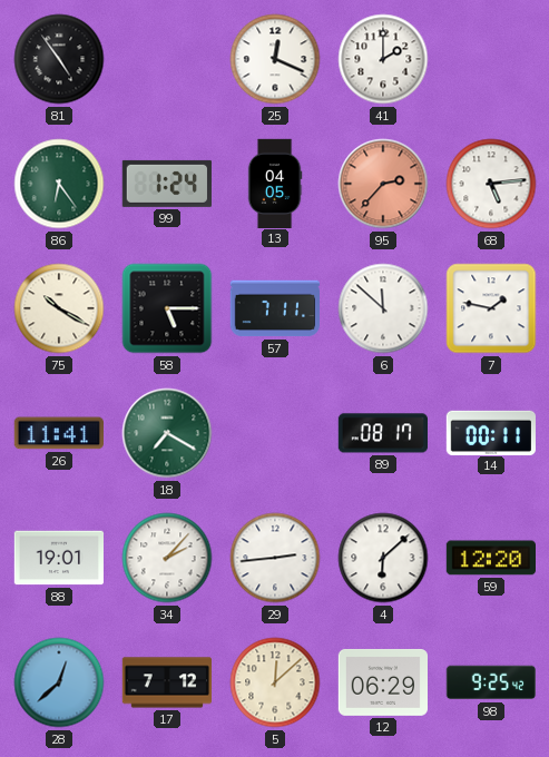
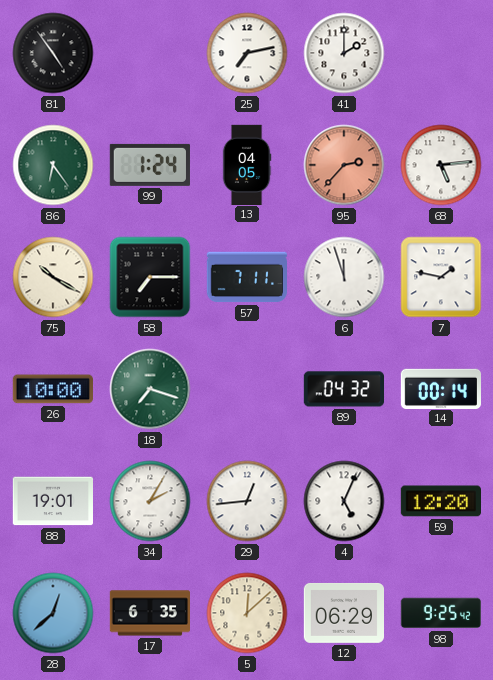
25: 12:19 -> 7:13 (247, 53)
58: 5:15 -> 7:15 (150, 277)
6: 11:52 -> 11:57 (344, 277)
26: 11:41 -> 10:00 (53, 389)
18: 7:20 -> 7:18 (150, 389)
89: 08:17 -> 04:32 (343, 389)
14: 00:11 -> 00:14 (440, 388)
34: 2:07 -> 2:05 (150, 501)
29: 2:44 -> 12:44 (247, 501)
4: 6:08 -> 5:04 (344, 501)
17: 7:12 -> 6:35 (149, 613)
